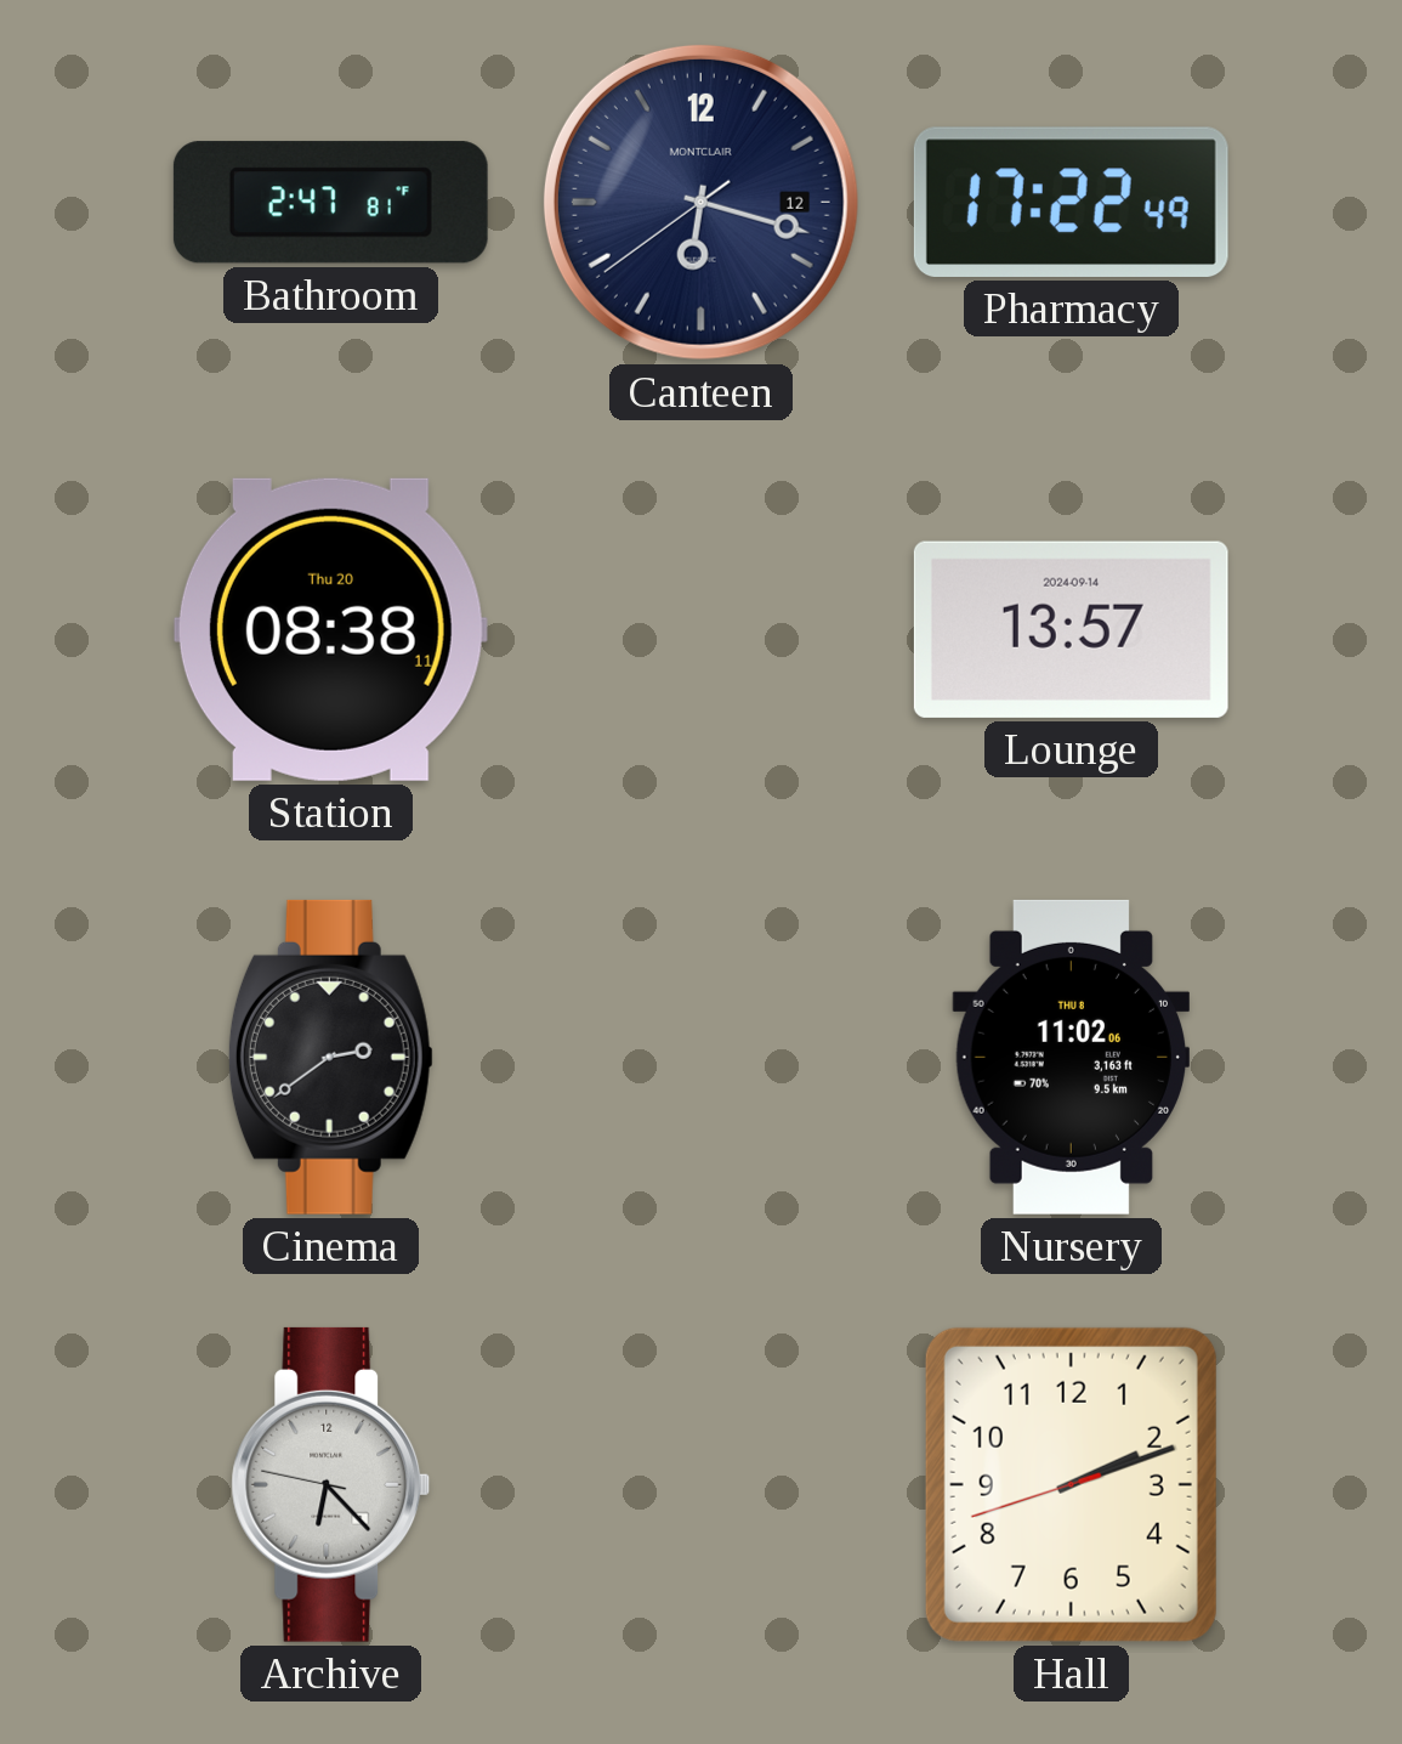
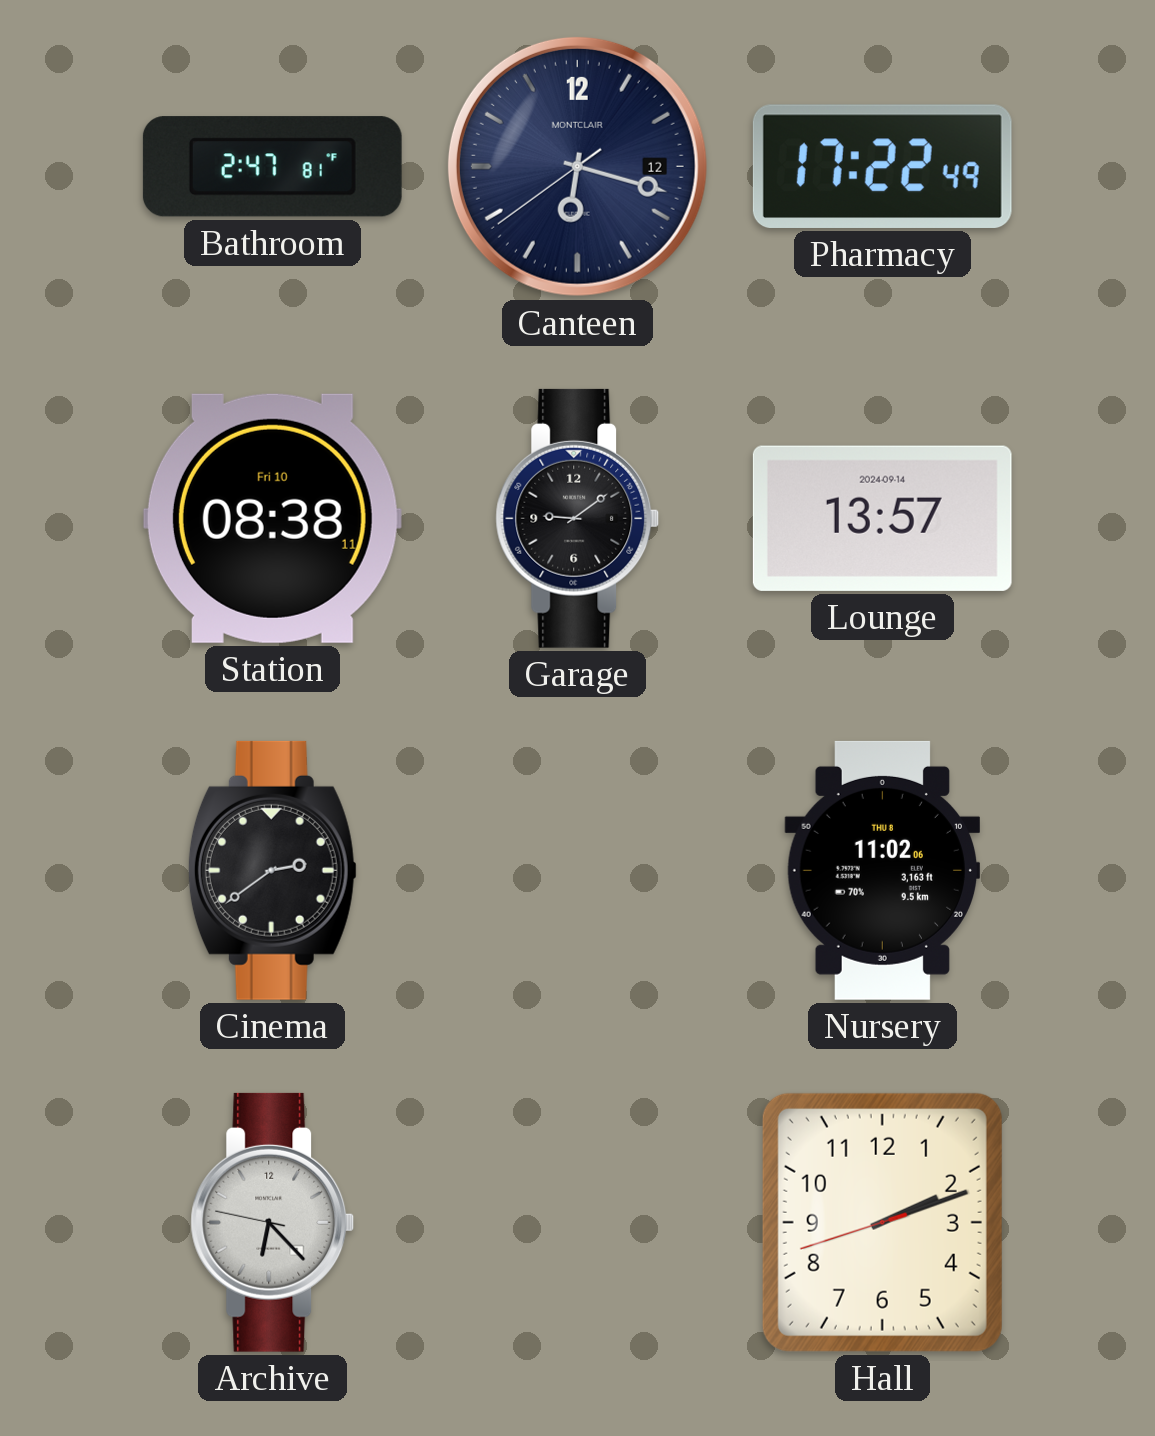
Station date: Thu 20 -> Fri 10 (272, 518)
Garage: none -> 9:09 (578, 518)
